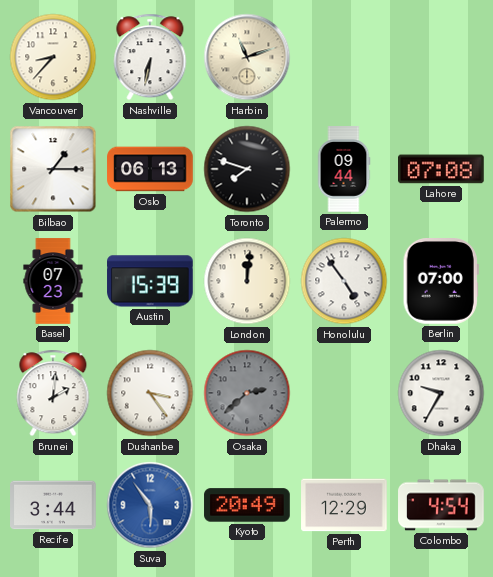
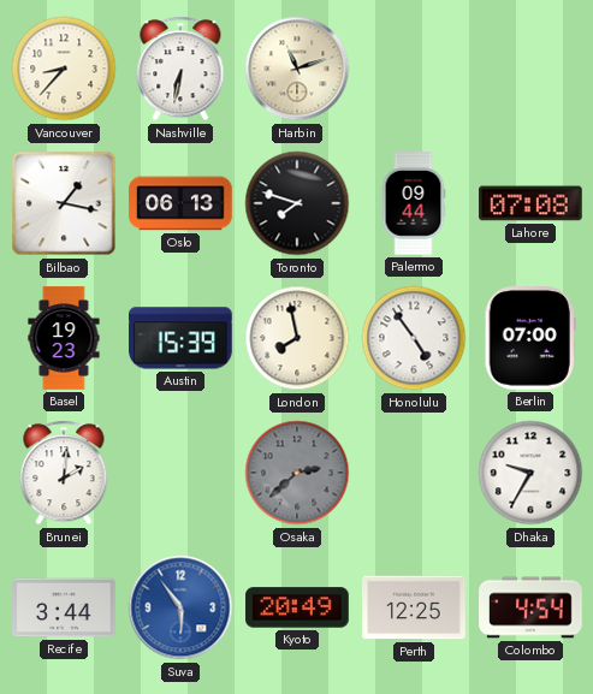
Bilbao: 1:15 -> 1:17 (64, 203)
Basel: 07:23 -> 19:23 (64, 338)
London: 12:01 -> 7:58 (297, 338)
Dushanbe: 3:24 -> none (150, 393)
Perth: 12:29 -> 12:25 (414, 607)
